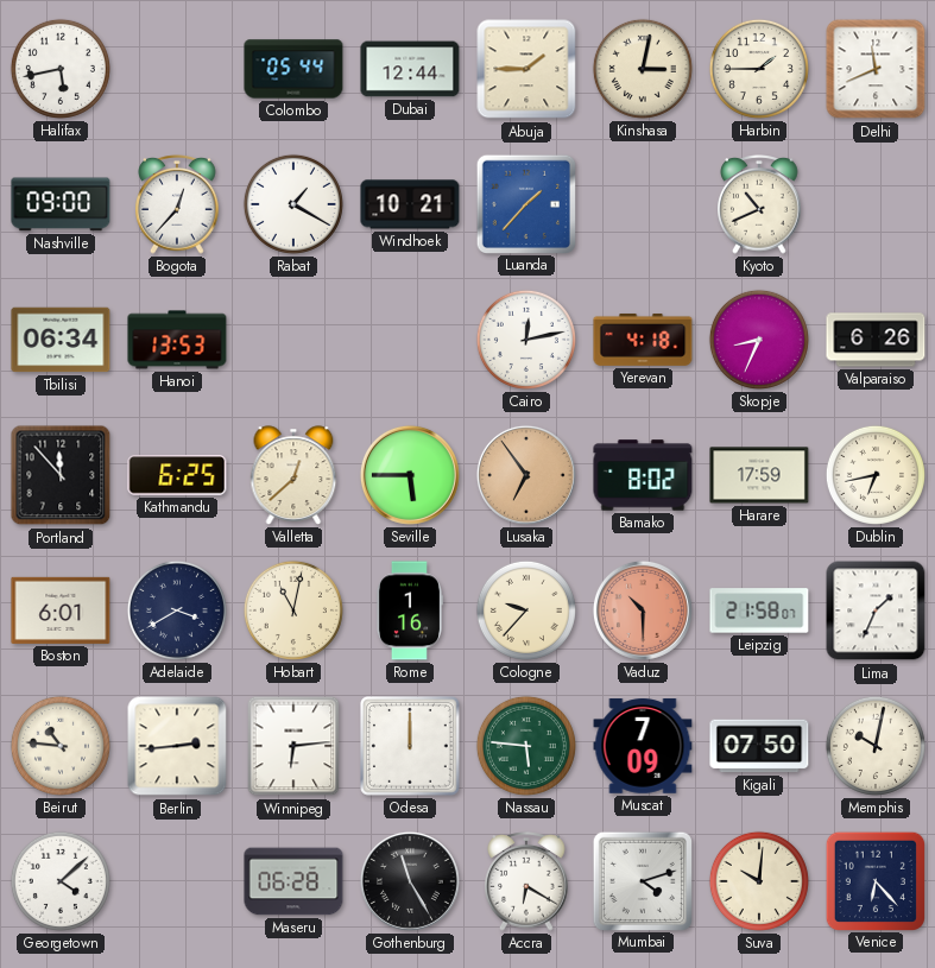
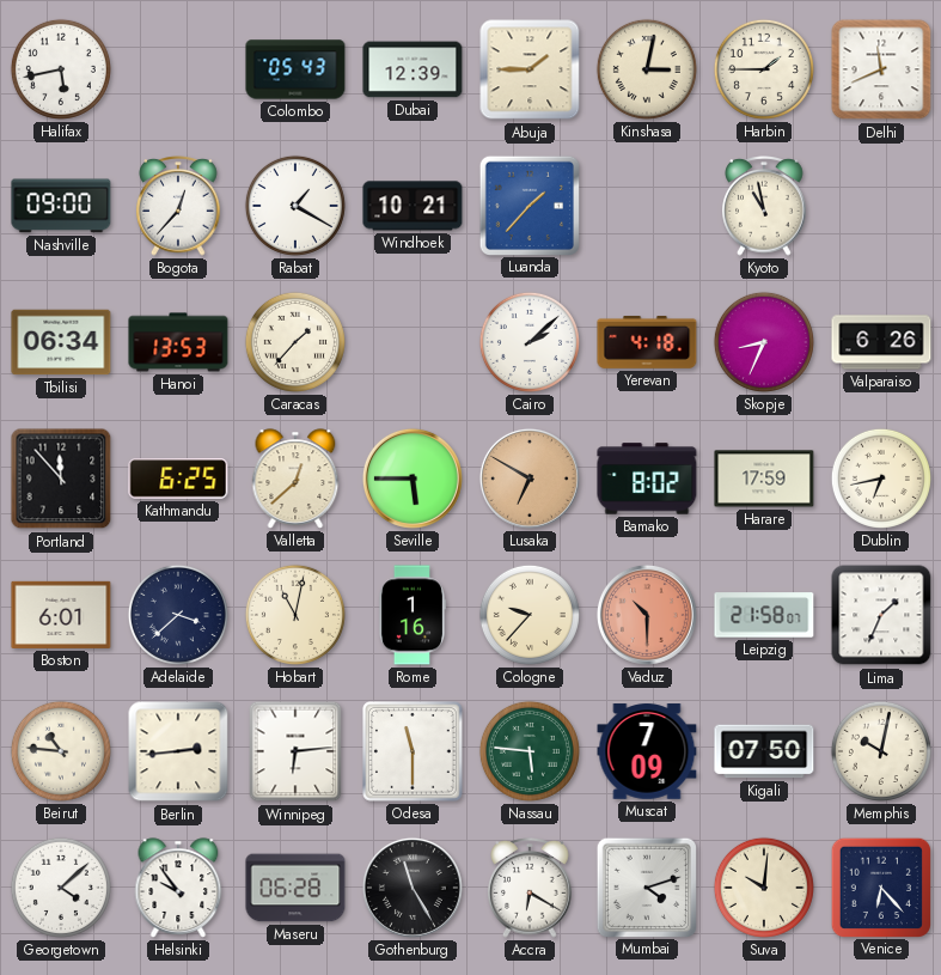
Colombo: 05:44 -> 05:43 (295, 69)
Dubai: 12:44 -> 12:39 (413, 69)
Kyoto: 10:41 -> 10:58 (764, 207)
Caracas: none -> 1:37 (295, 342)
Cairo: 12:13 -> 2:08 (530, 342)
Lusaka: 6:54 -> 6:50 (530, 479)
Adelaide: 3:40 -> 3:38 (178, 615)
Odesa: 12:00 -> 11:30 (414, 752)
Helsinki: none -> 9:54 (178, 888)
